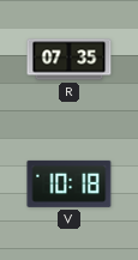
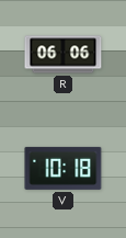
R: 07:35 -> 06:06 (64, 55)
